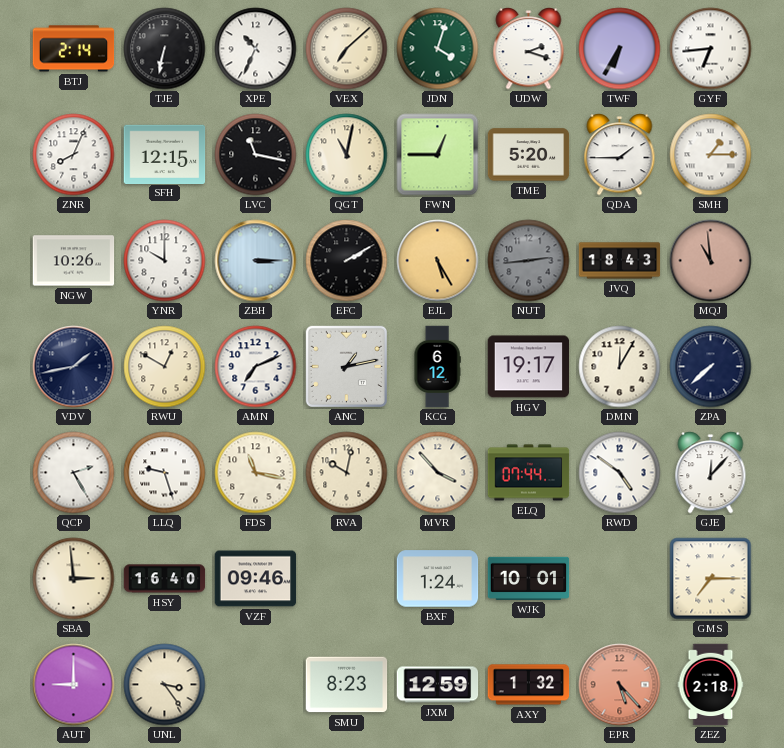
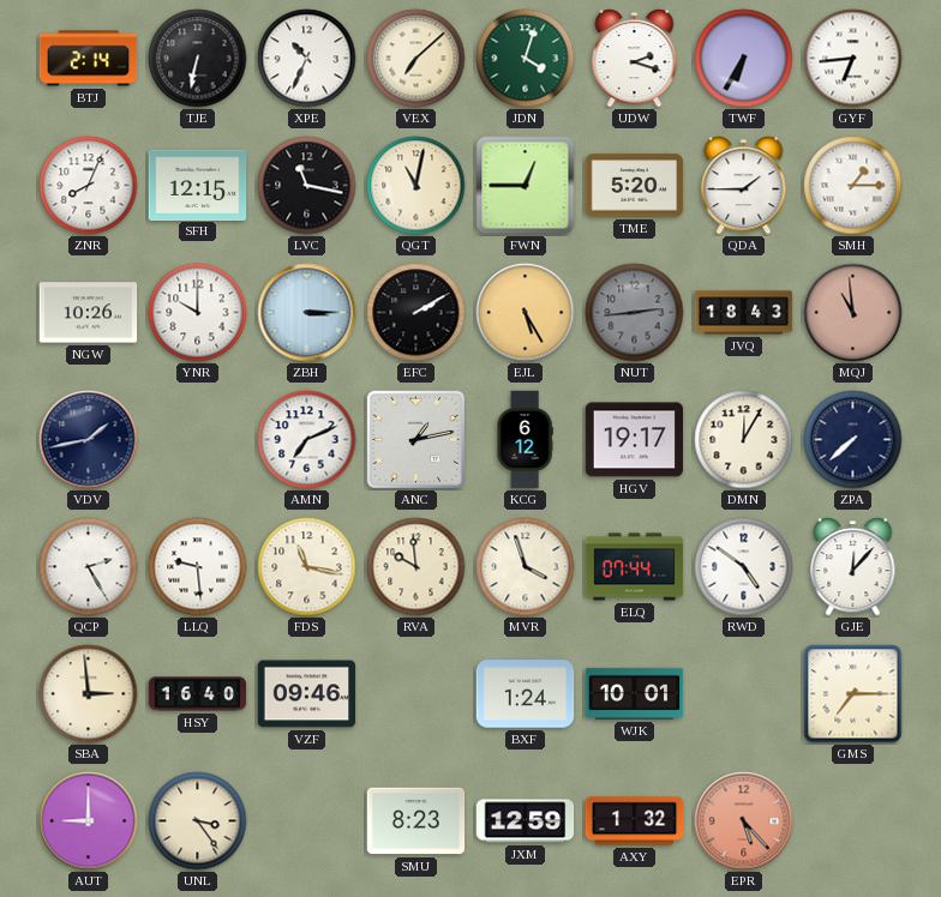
RWU: 12:50 -> none (165, 367)
LLQ: 9:27 -> 9:29 (198, 567)
RVA: 10:02 -> 9:59 (416, 567)
MVR: 3:53 -> 3:57 (526, 567)
ZEZ: 2:18 -> none (711, 685)
